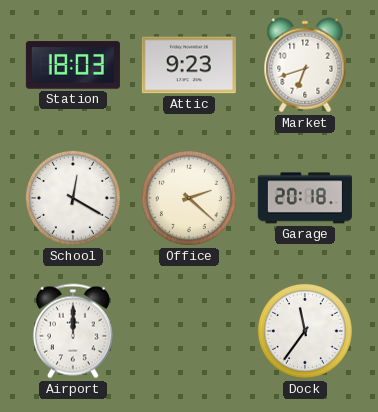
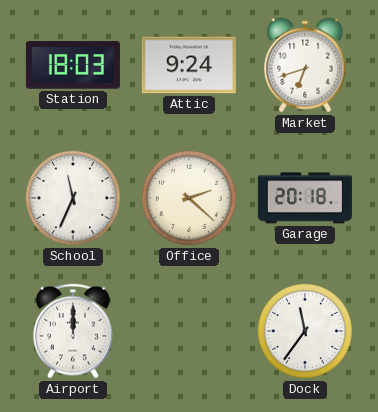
Attic: 9:23 -> 9:24 (189, 65)
School: 12:20 -> 11:34 (73, 198)
